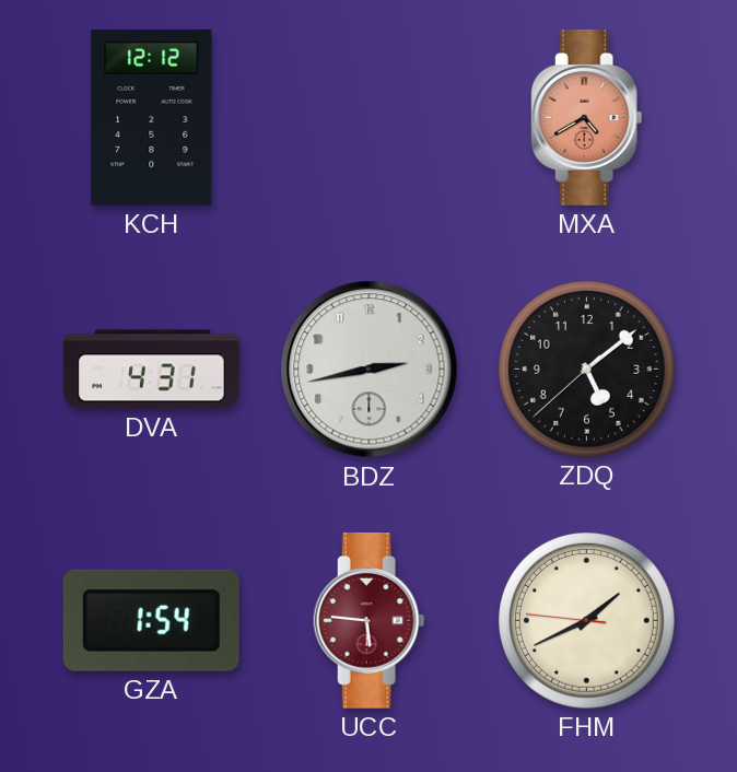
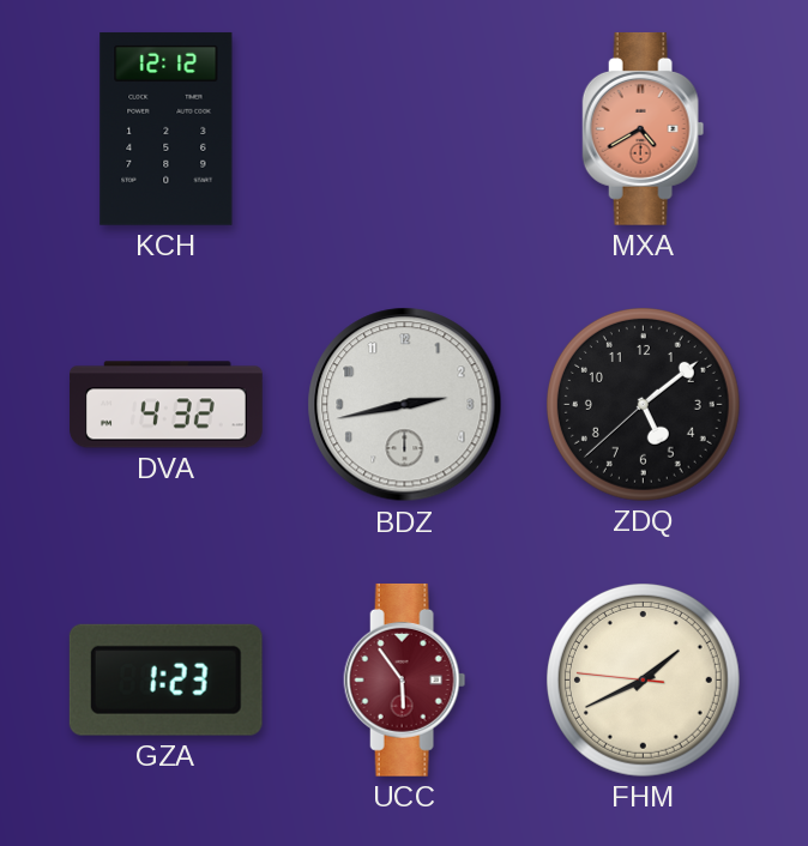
DVA: 4:31 -> 4:32 (167, 405)
GZA: 1:54 -> 1:23 (165, 679)
UCC: 5:46 -> 5:54 (405, 679)
